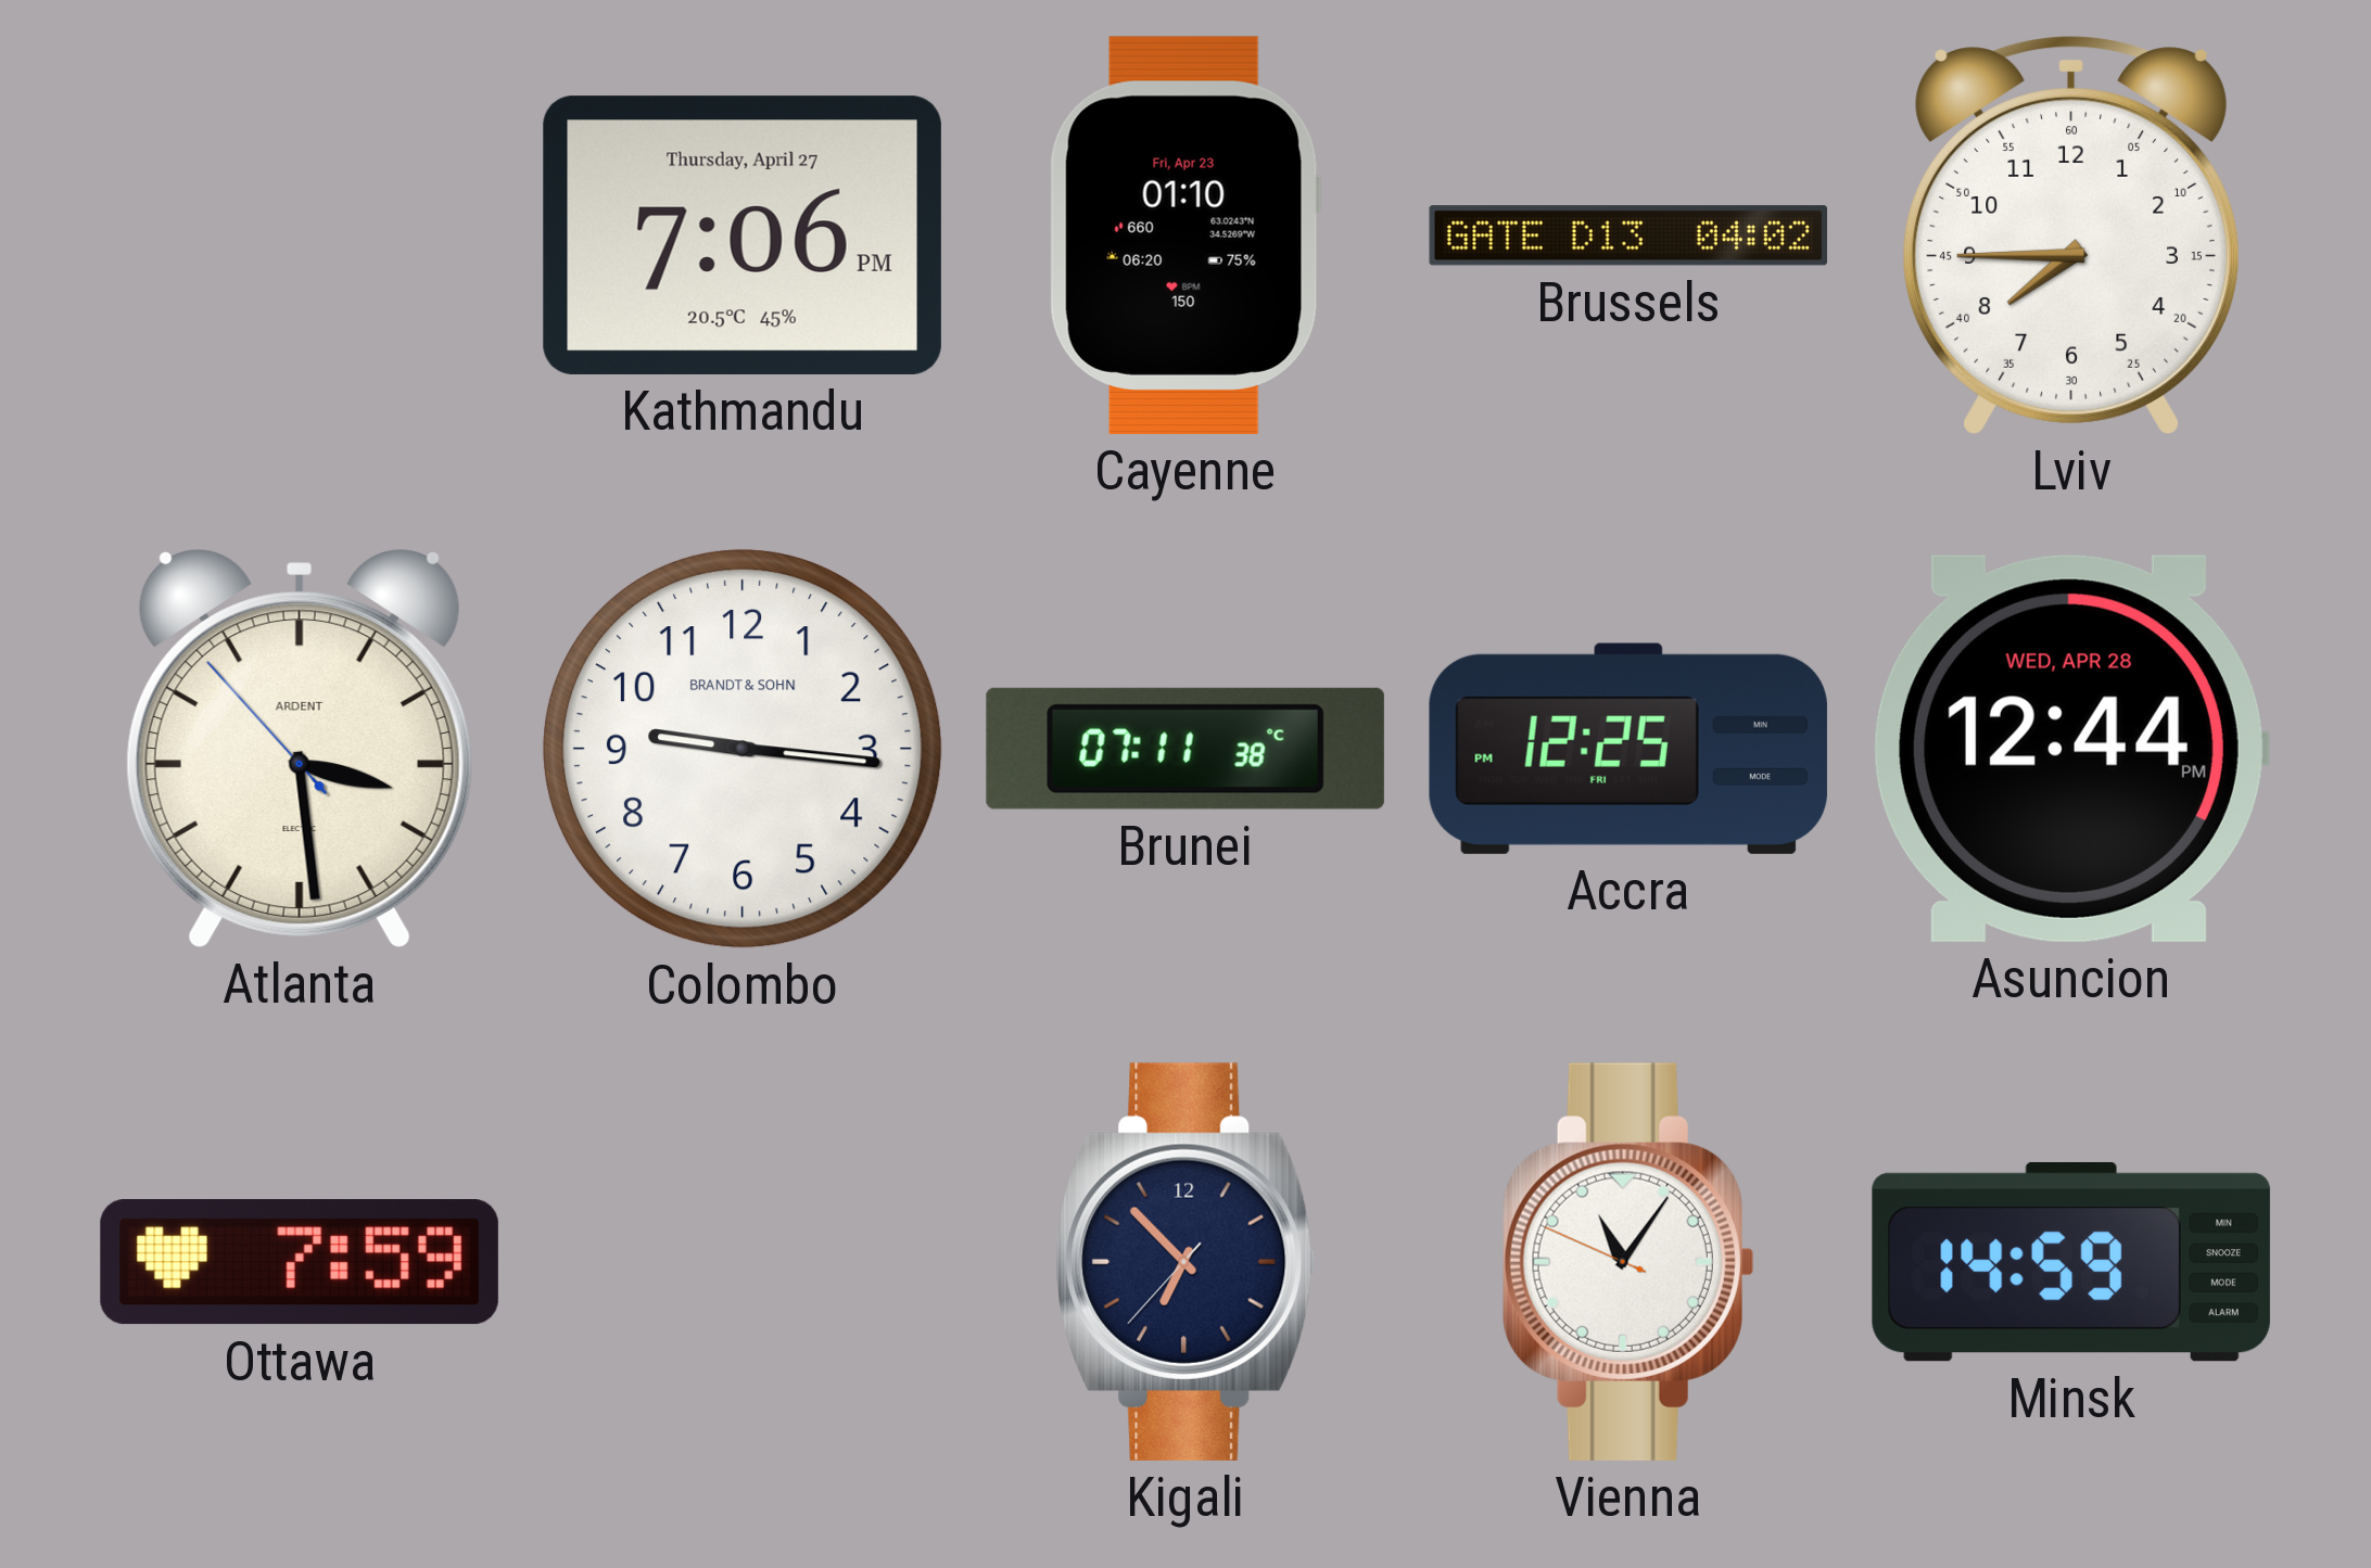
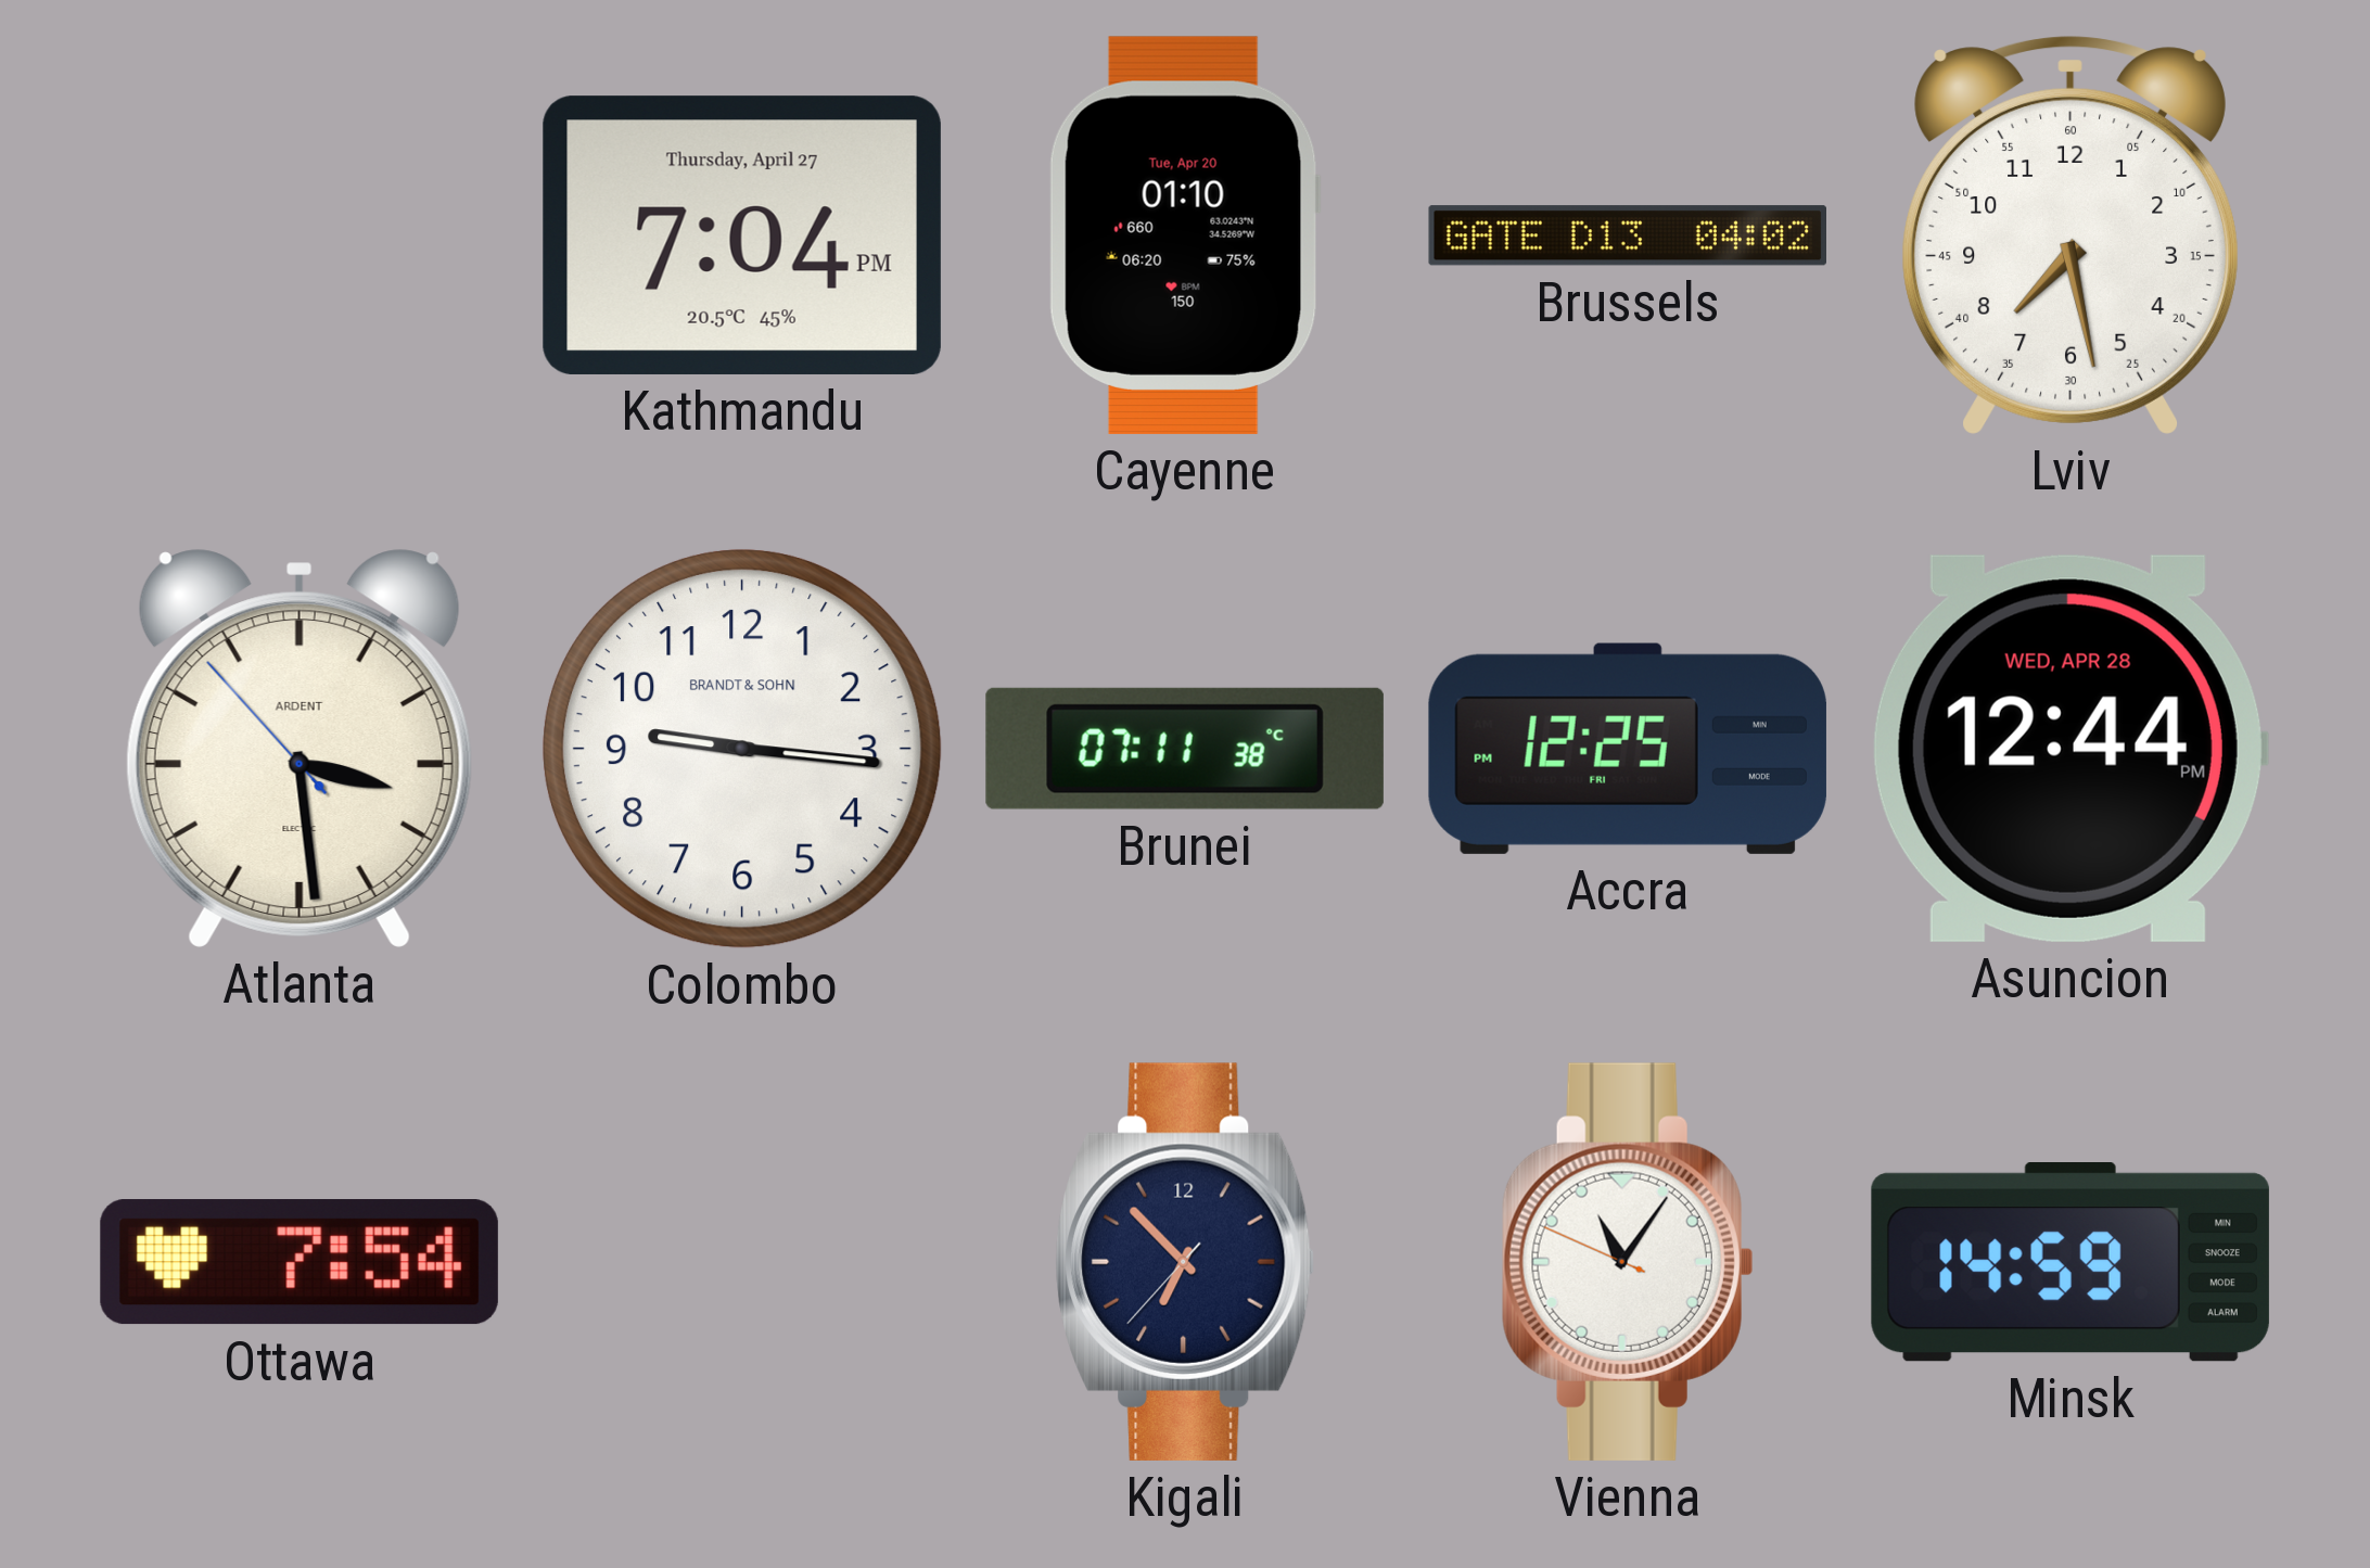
Kathmandu: 7:06 -> 7:04 (742, 235)
Cayenne date: Fri, Apr 23 -> Tue, Apr 20 (1185, 235)
Lviv: 7:45 -> 7:28 (2070, 235)
Ottawa: 7:59 -> 7:54 (300, 1262)
